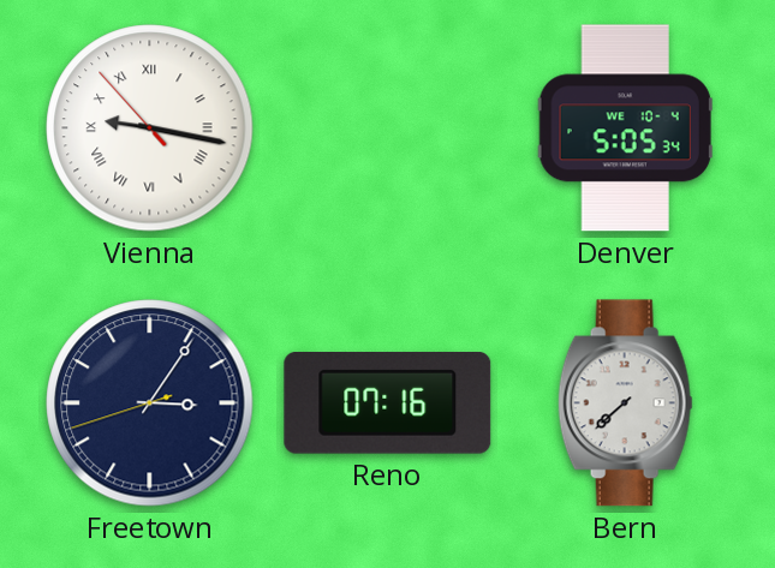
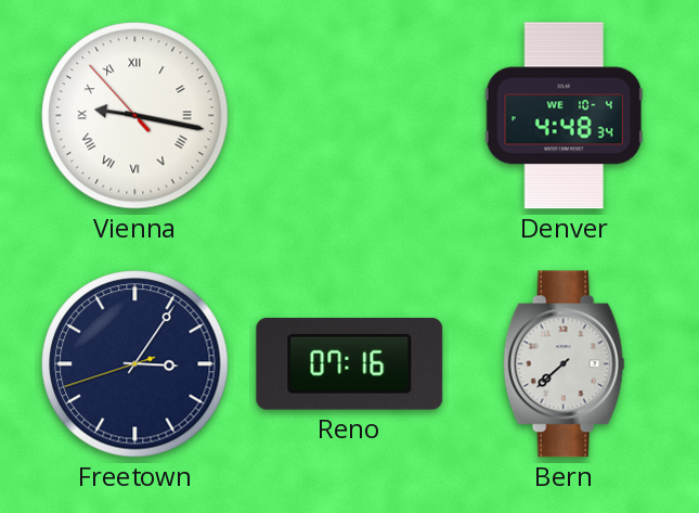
Denver: 5:05 -> 4:48 (564, 116)
